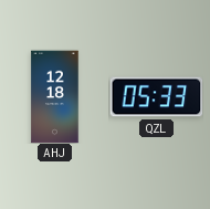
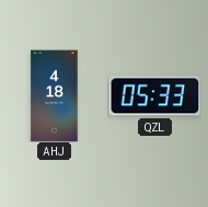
AHJ: 12:18 -> 4:18 (55, 95)
